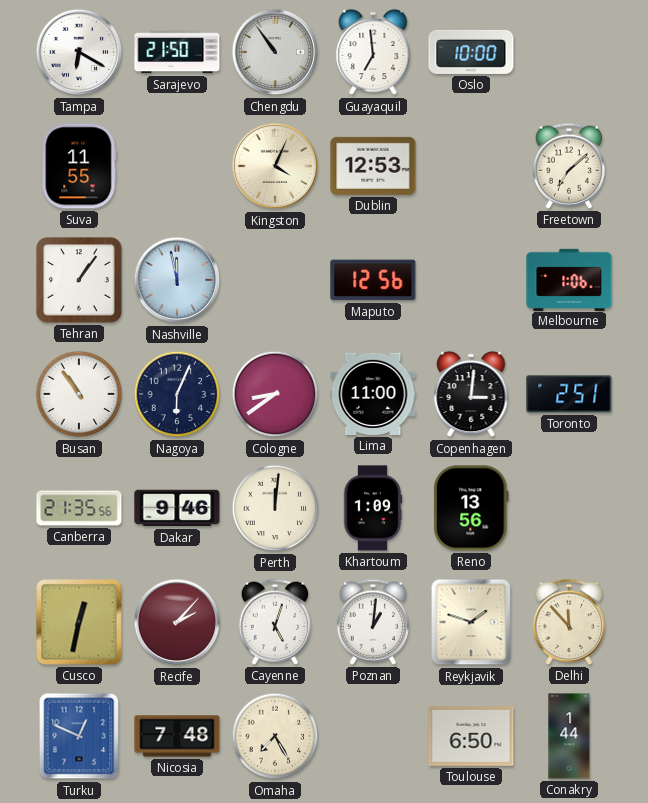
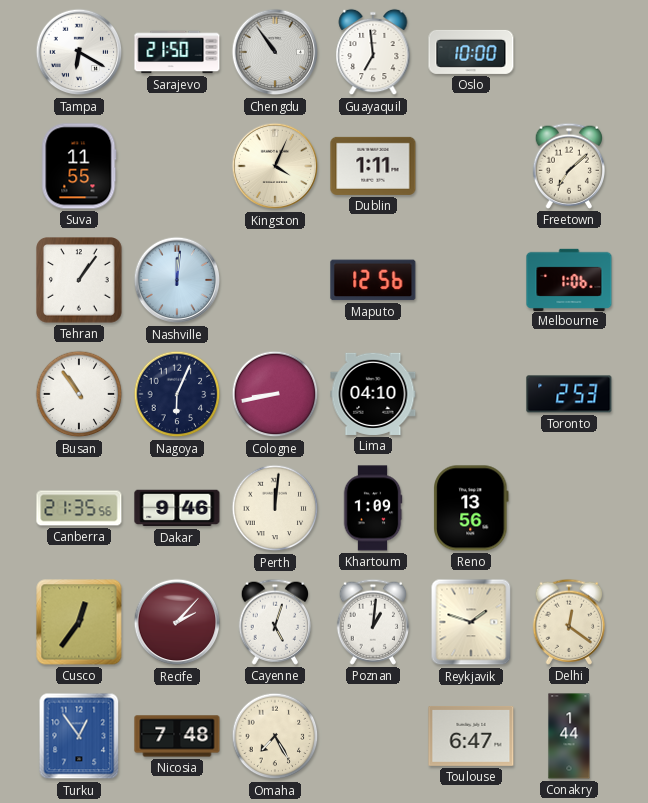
Dublin: 12:53 -> 1:11 (373, 166)
Nashville: 11:58 -> 12:01 (177, 280)
Cologne: 8:39 -> 8:43 (275, 394)
Lima: 11:00 -> 04:10 (373, 394)
Copenhagen: 3:01 -> none (471, 394)
Toronto: 2:51 -> 2:53 (569, 394)
Cusco: 12:32 -> 12:36 (79, 622)
Delhi: 11:53 -> 12:21 (568, 622)
Turku: 12:49 -> 12:54 (79, 736)
Toulouse: 6:50 -> 6:47 (471, 736)
